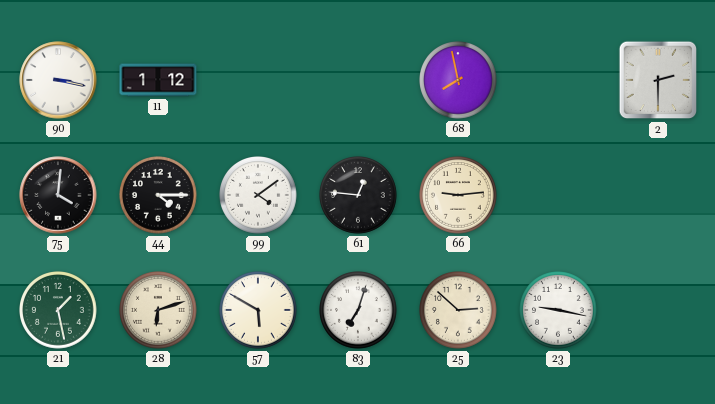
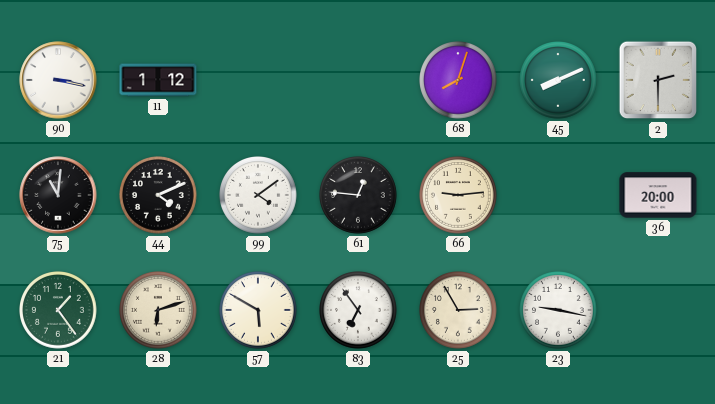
68: 7:58 -> 8:03 (459, 81)
45: none -> 8:11 (559, 81)
75: 4:01 -> 11:01 (58, 195)
44: 4:15 -> 4:11 (159, 196)
36: none -> 20:00 (658, 195)
21: 1:28 -> 1:24 (59, 311)
83: 7:03 -> 6:54 (359, 311)
25: 2:52 -> 2:55 (459, 311)
